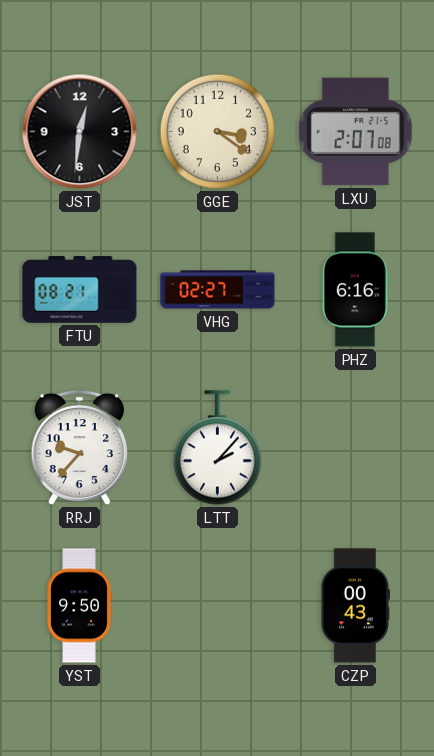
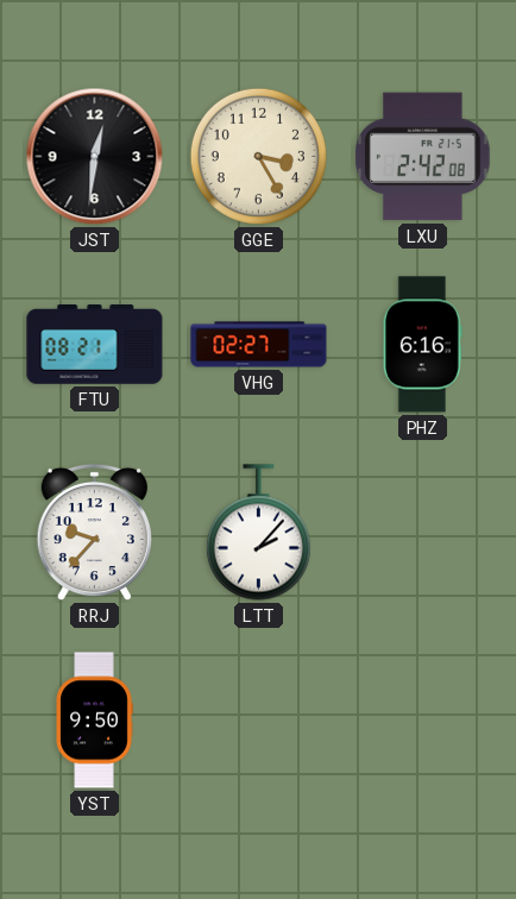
GGE: 3:21 -> 3:25 (258, 156)
LXU: 2:07 -> 2:42 (423, 157)
CZP: 00:43 -> none (355, 606)
